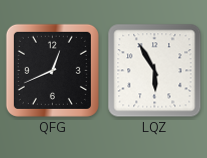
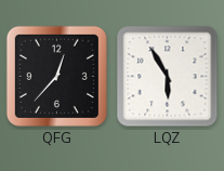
QFG: 12:41 -> 12:37 (56, 76)
